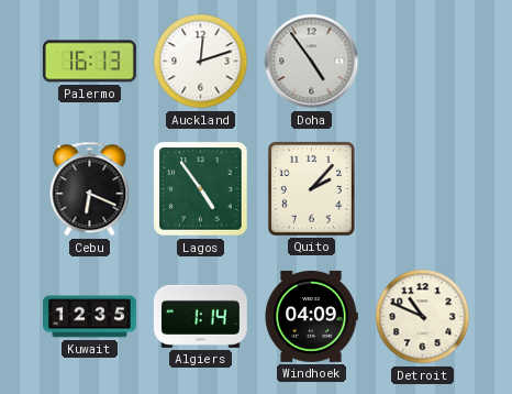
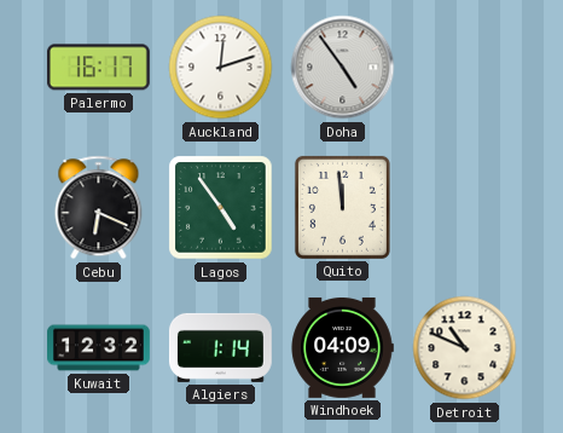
Palermo: 16:13 -> 16:17 (98, 68)
Quito: 2:07 -> 11:59 (342, 207)
Kuwait: 12:35 -> 12:32 (99, 348)
